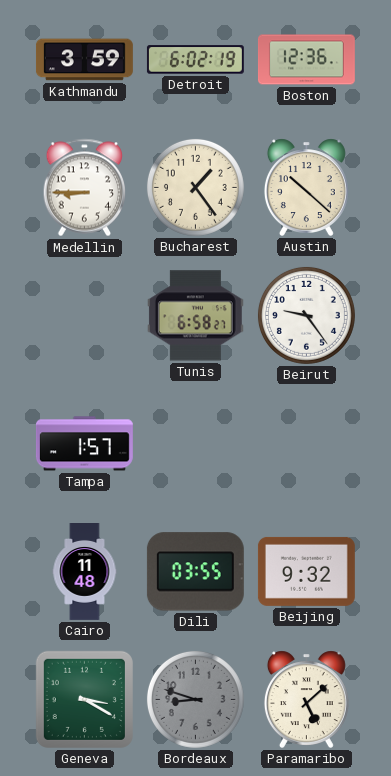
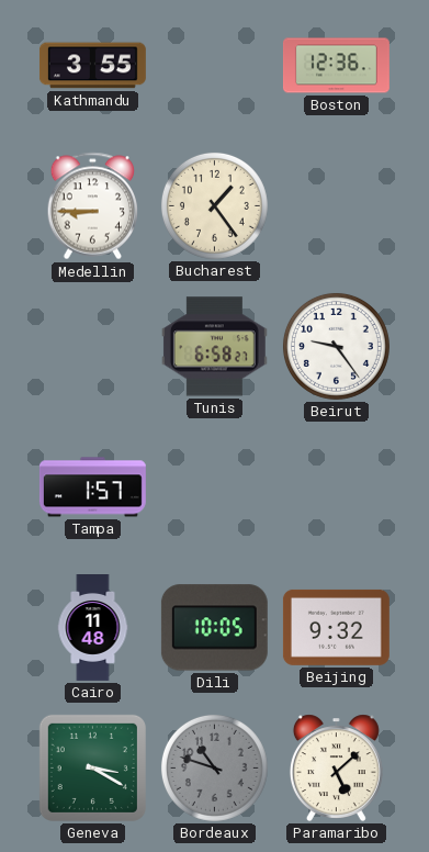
Kathmandu: 3:59 -> 3:55 (92, 66)
Detroit: 6:02 -> none (195, 60)
Austin: 10:22 -> none (306, 187)
Dili: 03:55 -> 10:05 (214, 628)
Bordeaux: 8:48 -> 10:48 (214, 767)
